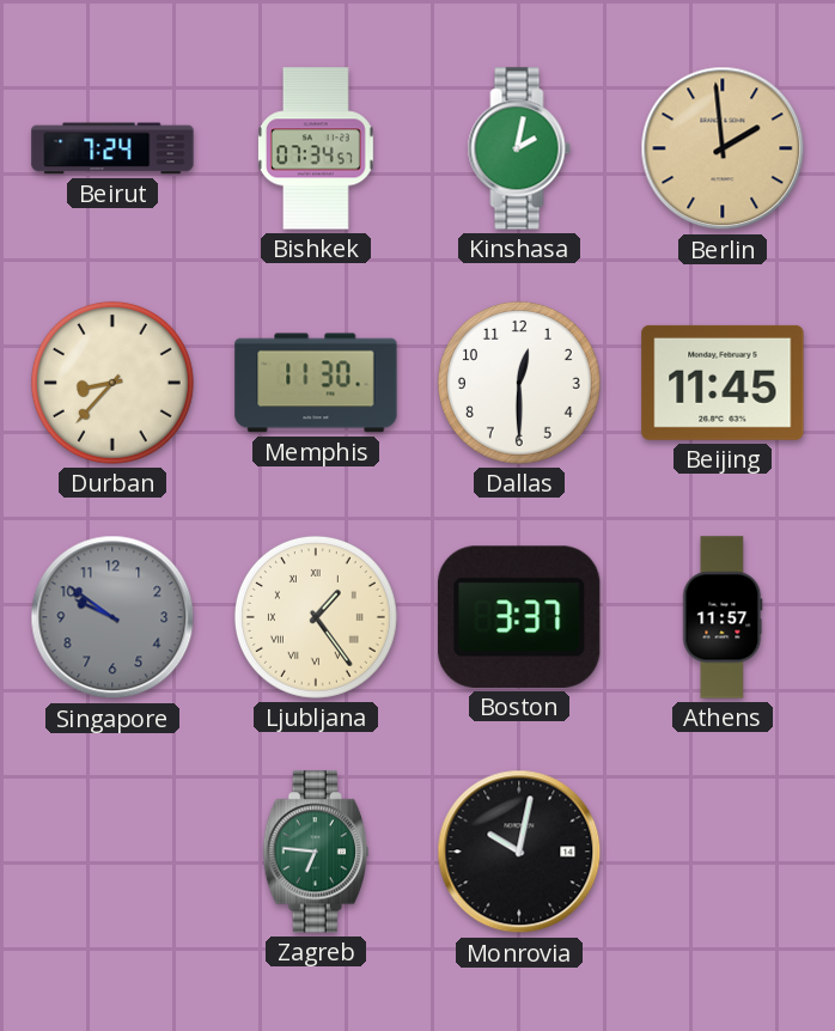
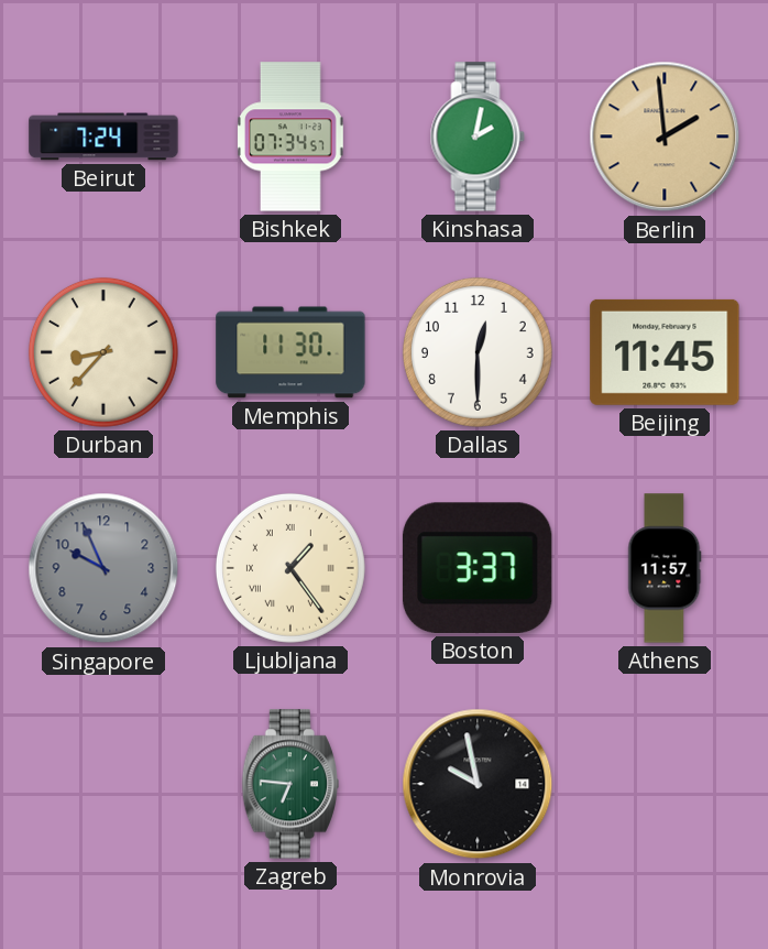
Singapore: 9:51 -> 9:56 (103, 568)
Monrovia: 10:02 -> 9:58 (478, 784)
